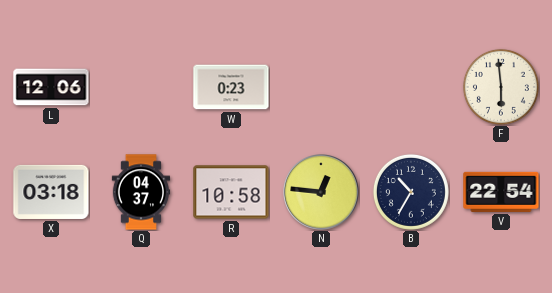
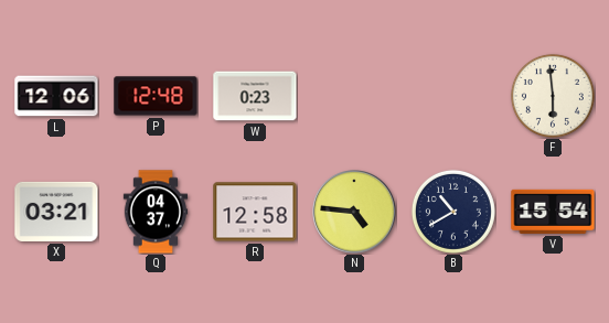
P: none -> 12:48 (156, 96)
X: 03:18 -> 03:21 (56, 212)
R: 10:58 -> 12:58 (255, 212)
N: 12:46 -> 4:46 (354, 212)
B: 10:35 -> 10:40 (453, 212)
V: 22:54 -> 15:54 (553, 212)
